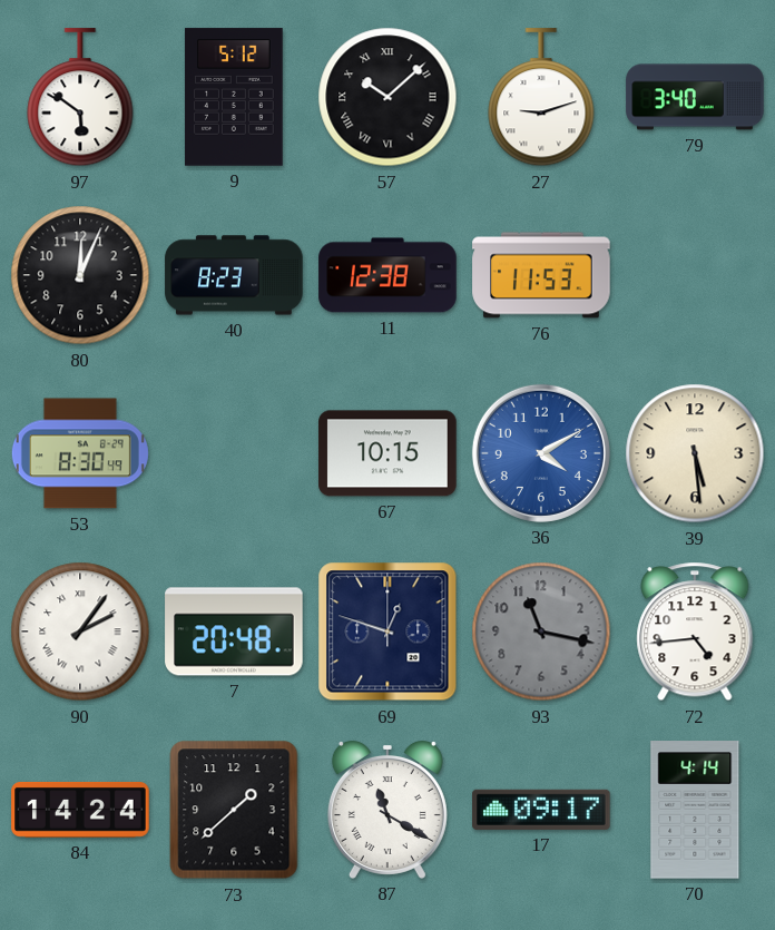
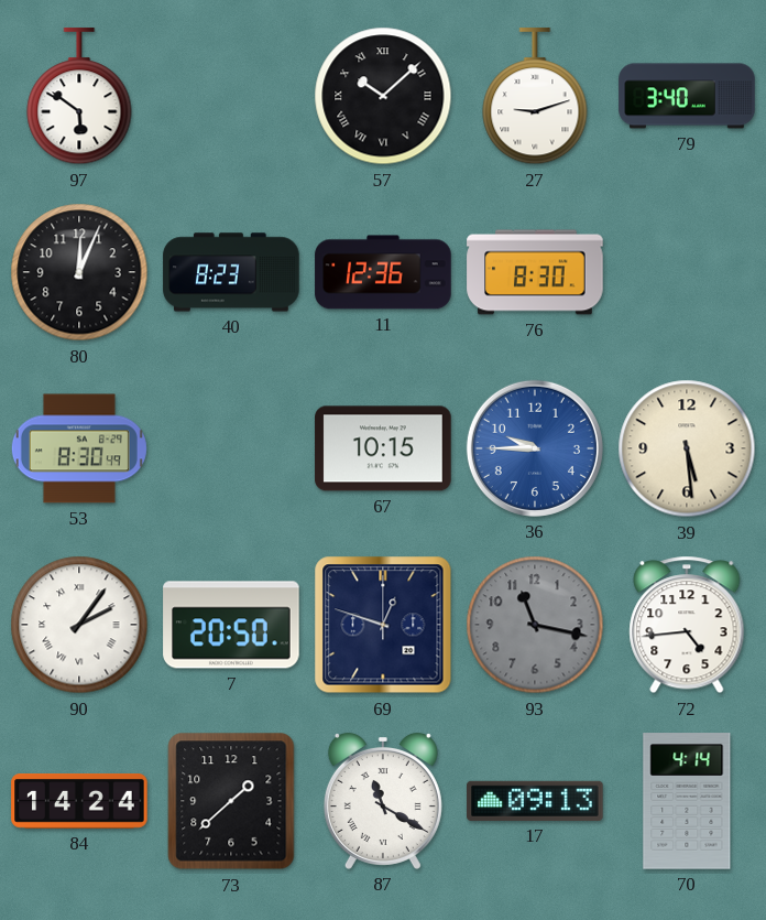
9: 5:12 -> none (234, 97)
11: 12:38 -> 12:36 (383, 272)
76: 11:53 -> 8:30 (535, 272)
36: 4:10 -> 9:45 (535, 448)
7: 20:48 -> 20:50 (231, 625)
17: 09:17 -> 09:13 (535, 801)
